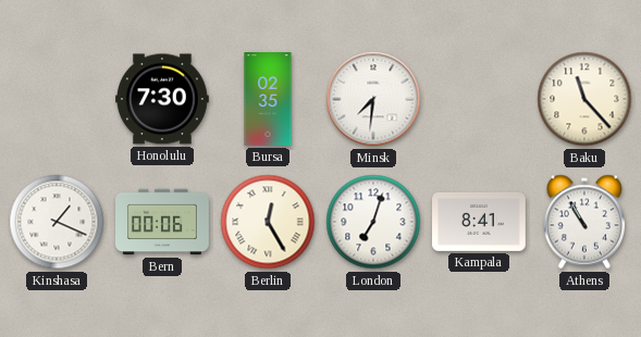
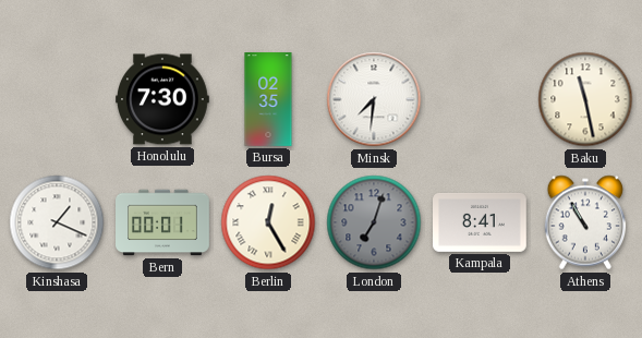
Baku: 11:23 -> 11:28 (585, 99)
Bern: 00:06 -> 00:01 (163, 222)
London dial: white -> grey (374, 222)
